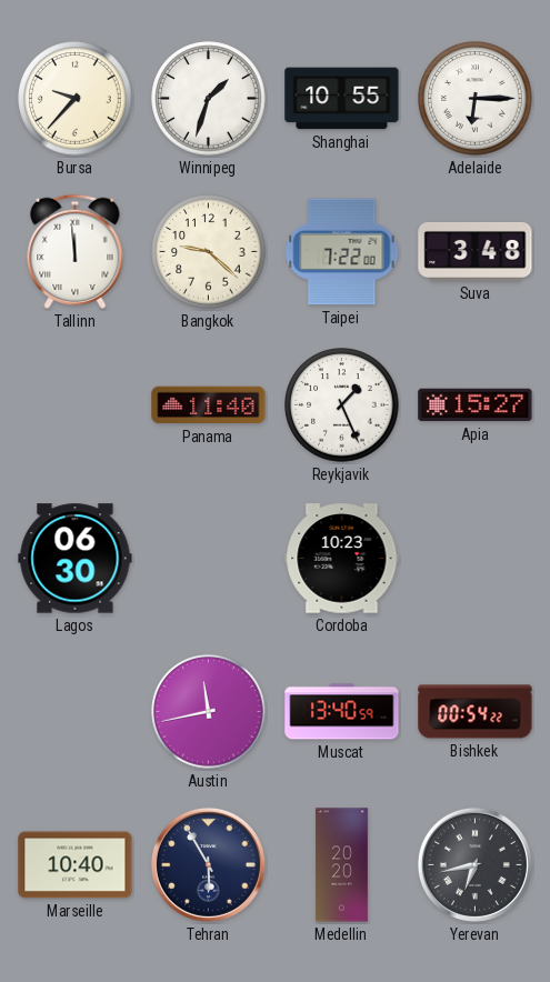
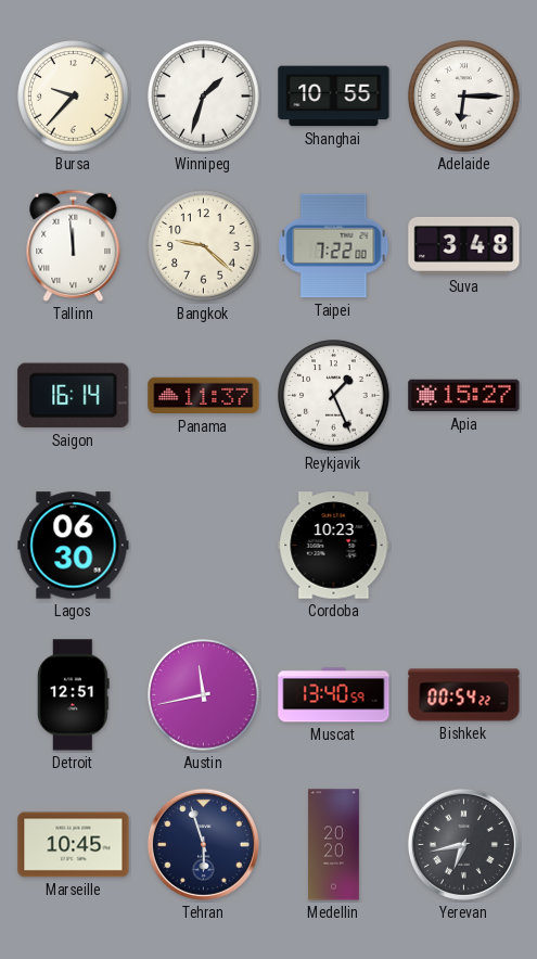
Saigon: none -> 16:14 (74, 396)
Panama: 11:40 -> 11:37 (204, 396)
Detroit: none -> 12:51 (74, 695)
Marseille: 10:40 -> 10:45 (74, 845)
Tehran: 5:55 -> 5:57 (203, 844)
